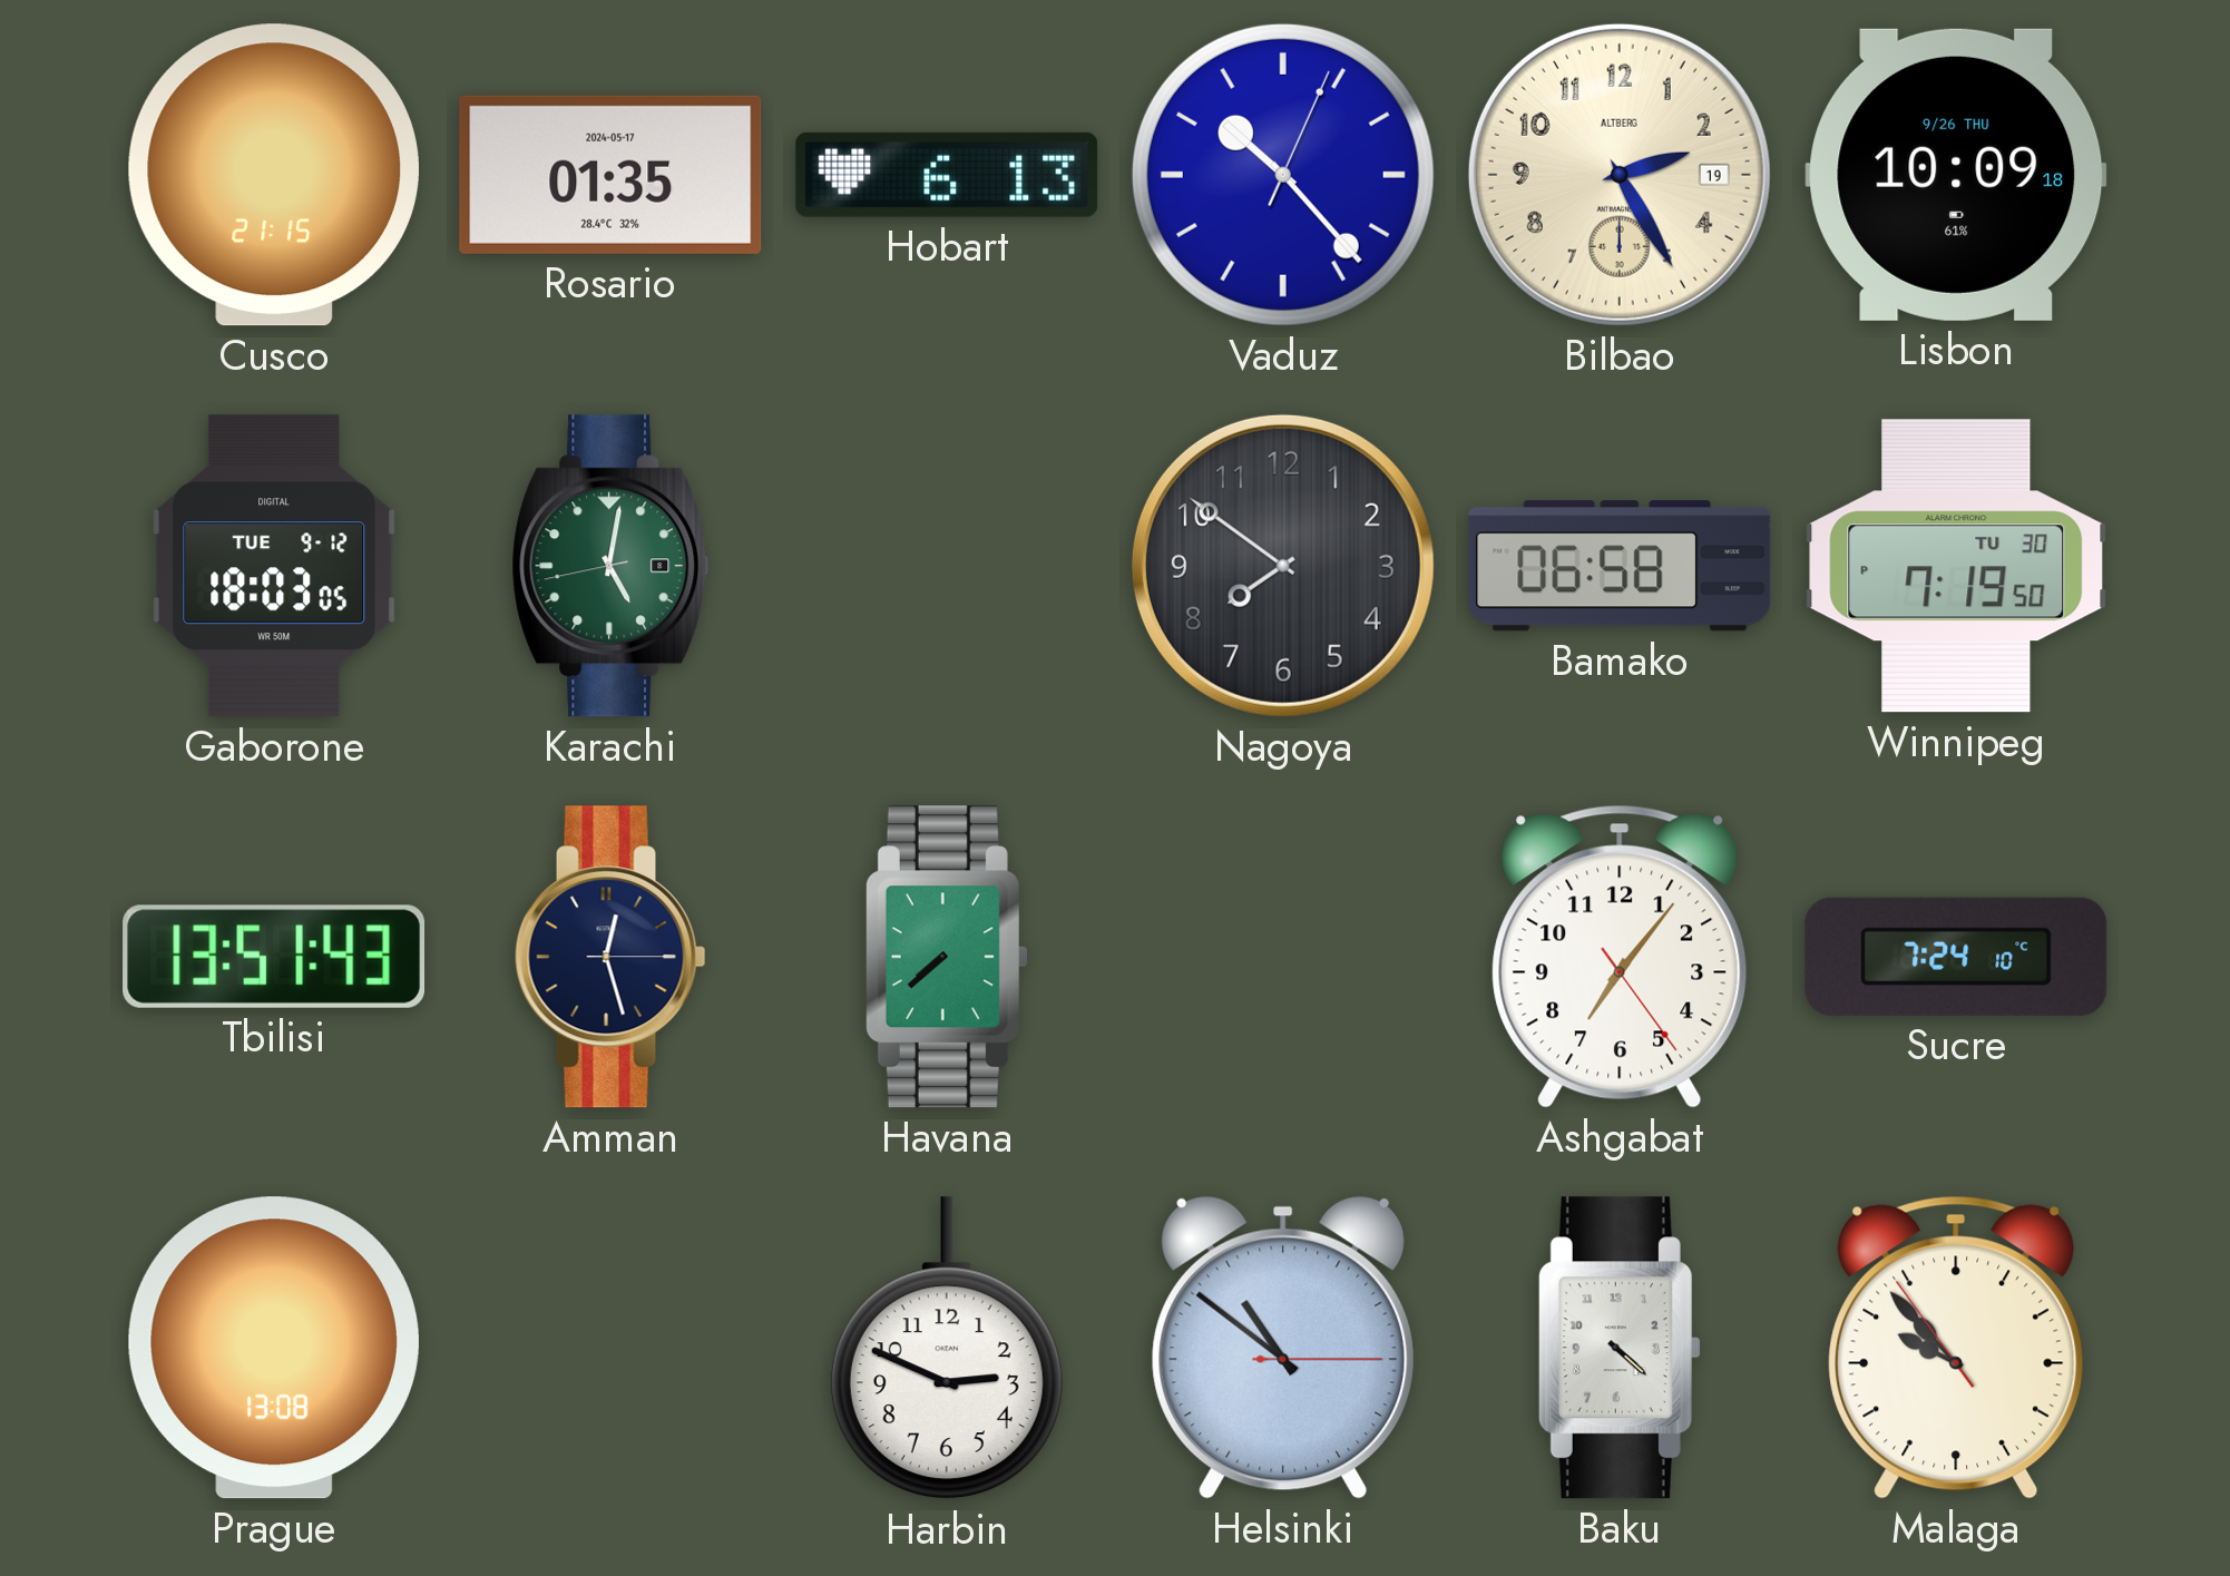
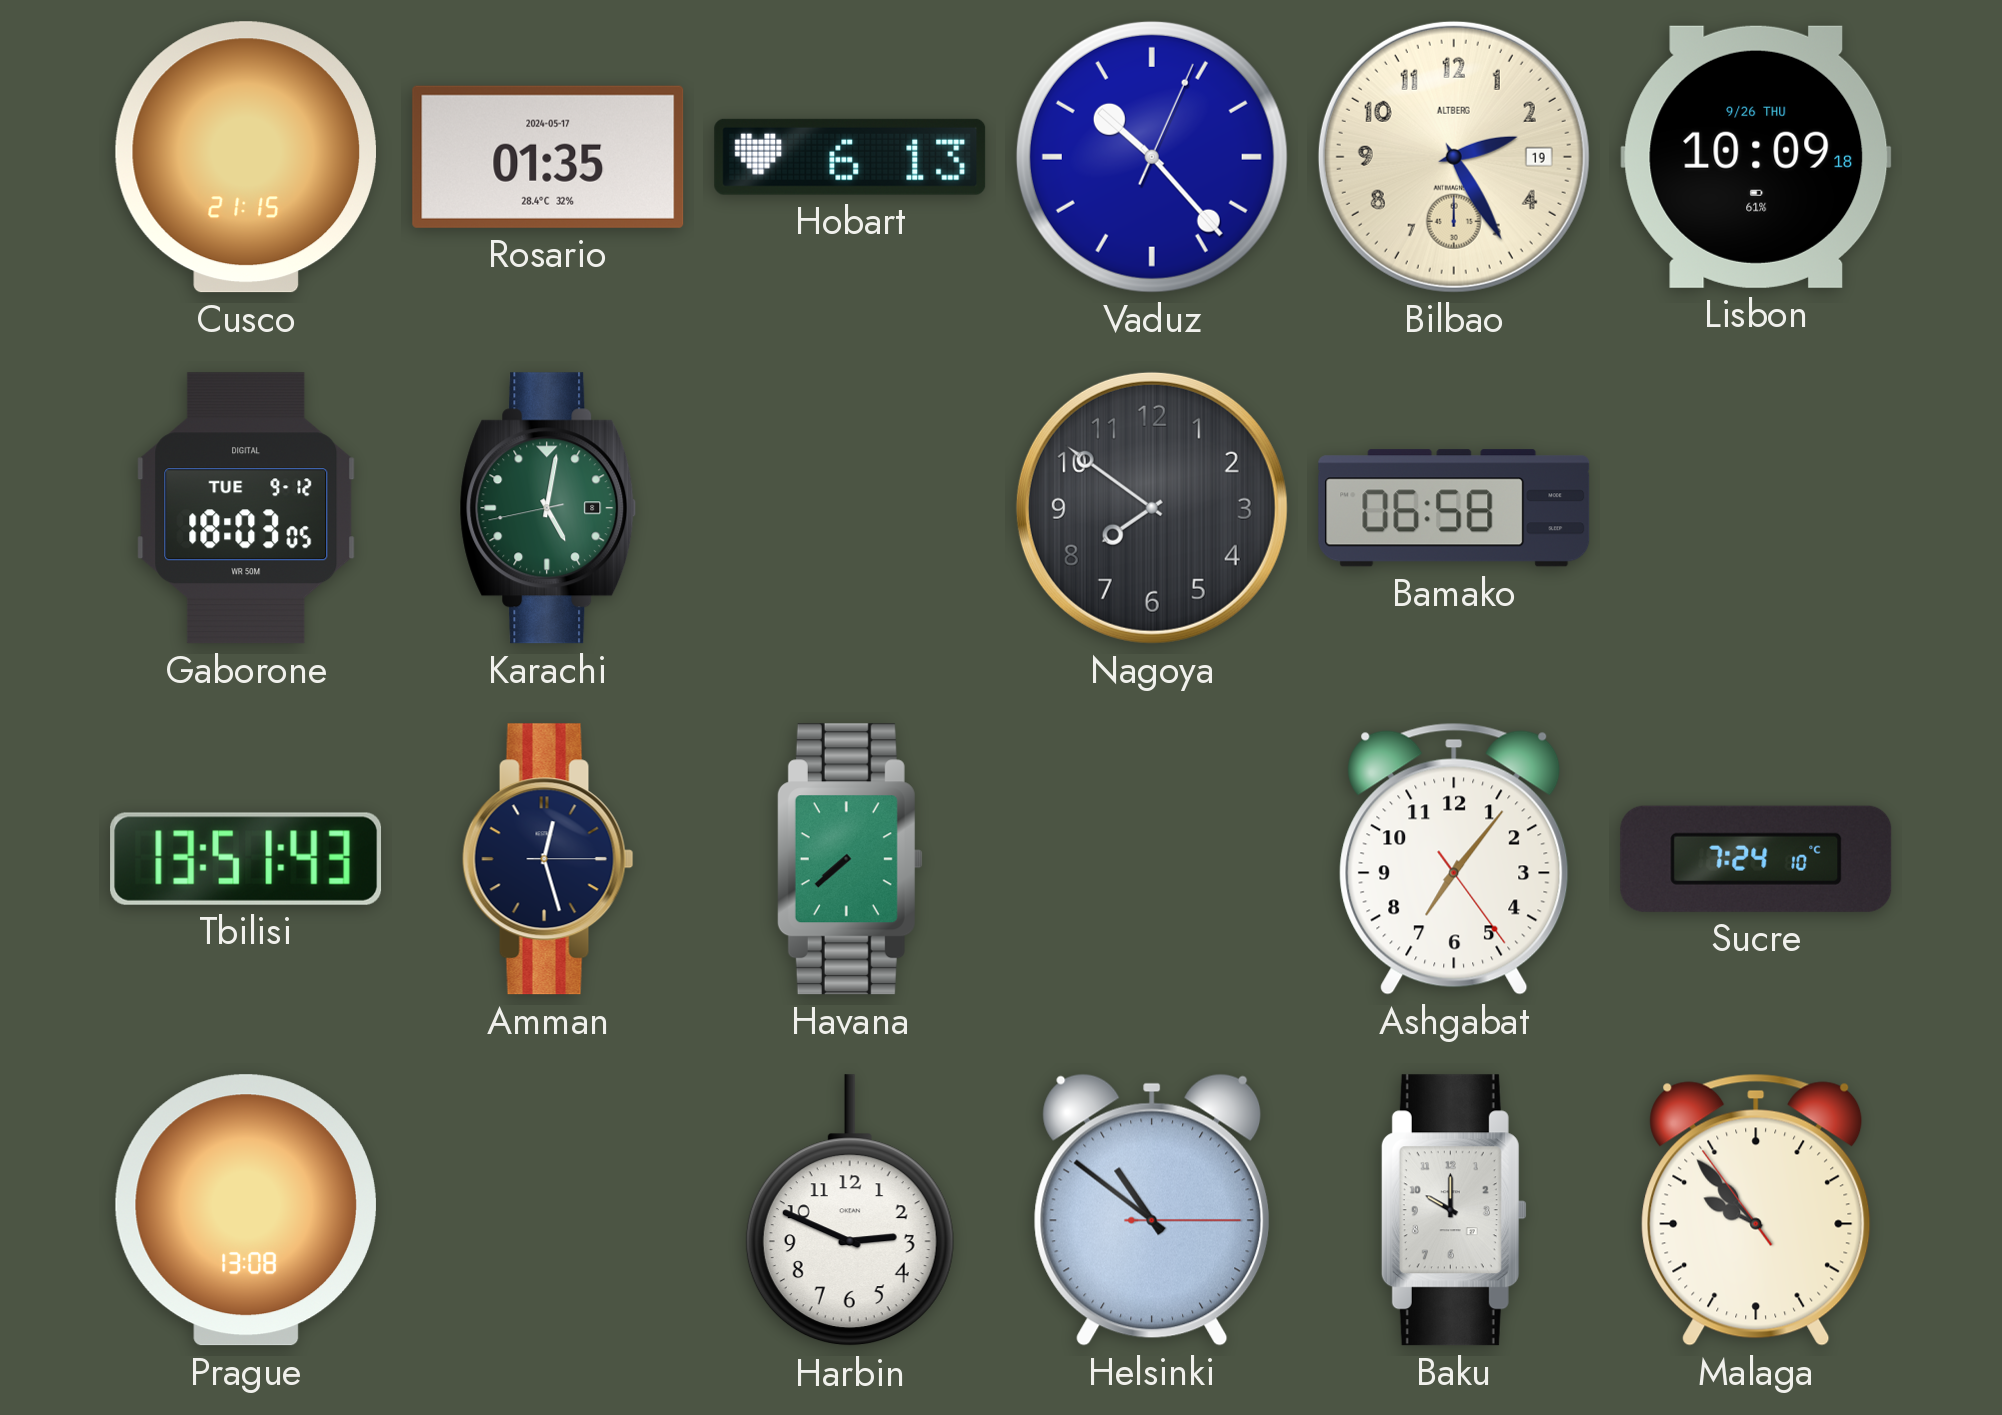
Winnipeg: 7:19 -> none (1956, 566)
Baku: 4:22 -> 10:00 (1454, 1210)
